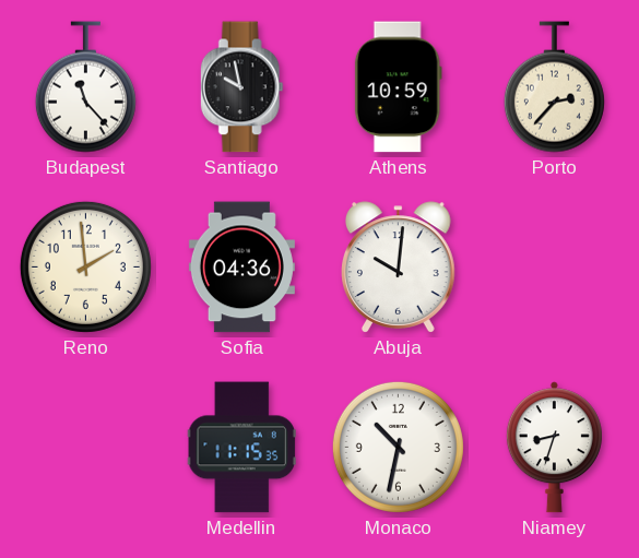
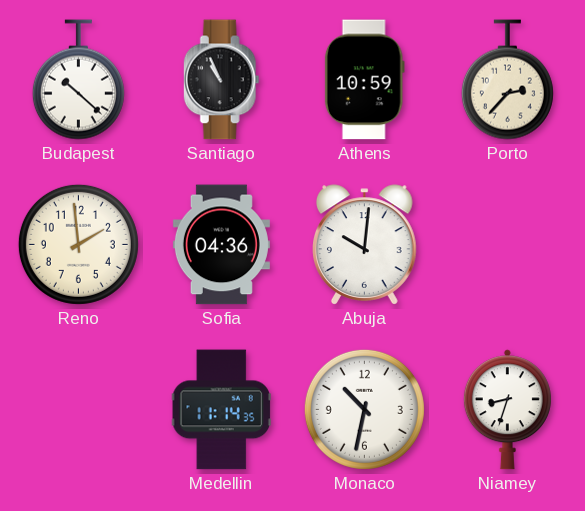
Budapest: 11:23 -> 10:22 (78, 80)
Santiago: 9:58 -> 10:56 (221, 80)
Medellin: 11:15 -> 11:14 (221, 410)
